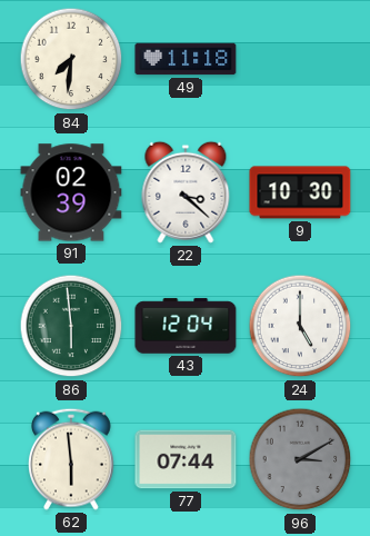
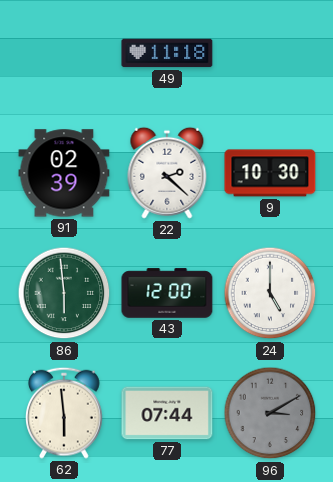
84: 7:31 -> none (71, 59)
22: 3:22 -> 2:22 (167, 173)
43: 12:04 -> 12:00 (167, 293)
